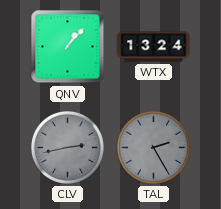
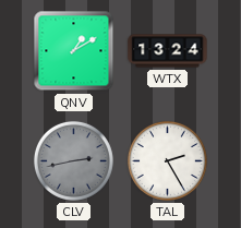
QNV: 1:07 -> 1:10 (74, 51)
TAL dial: grey -> white (167, 160)
